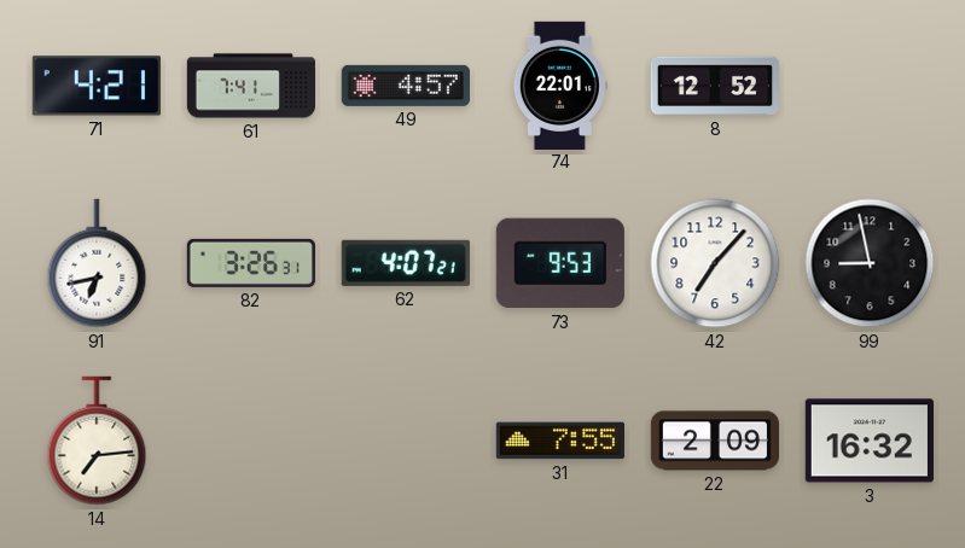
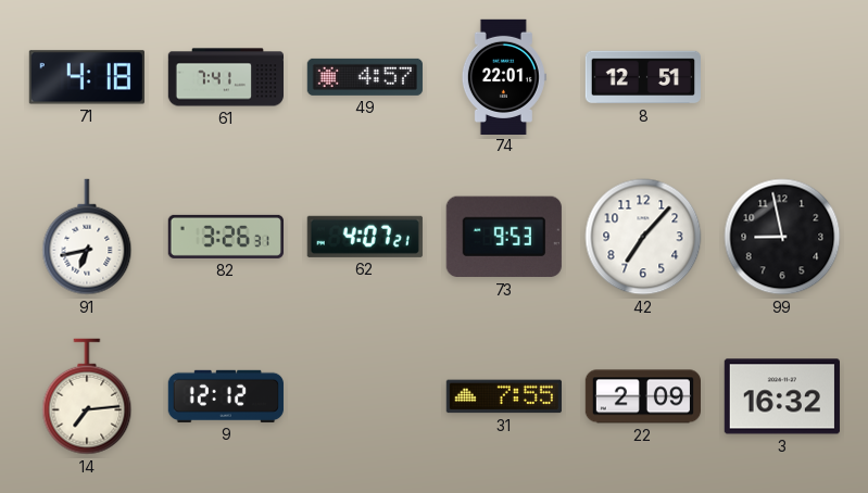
71: 4:21 -> 4:18 (87, 77)
8: 12:52 -> 12:51 (642, 77)
9: none -> 12:12 (226, 396)
